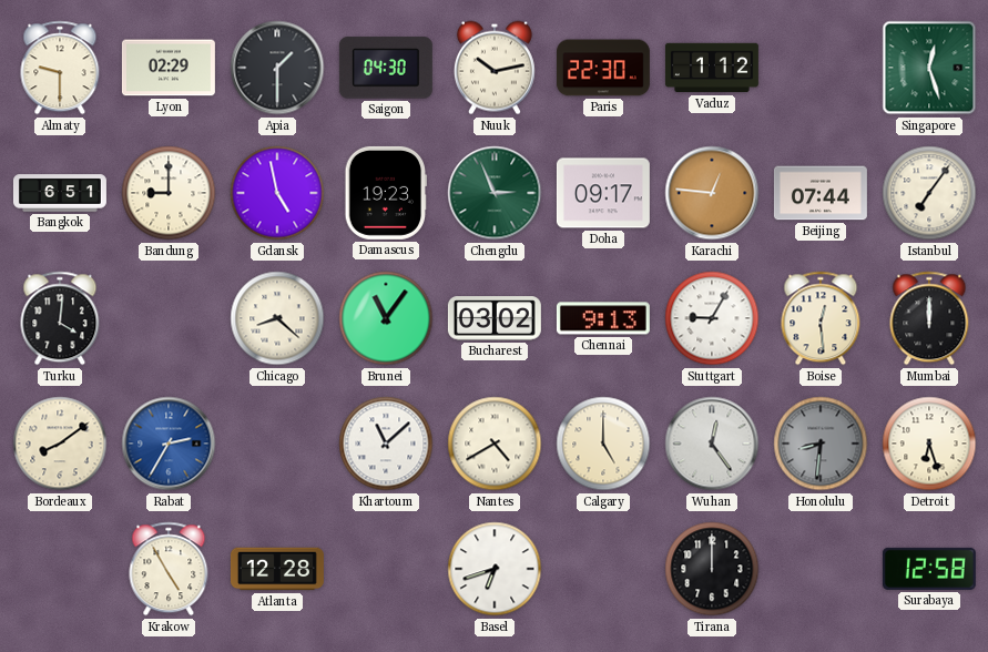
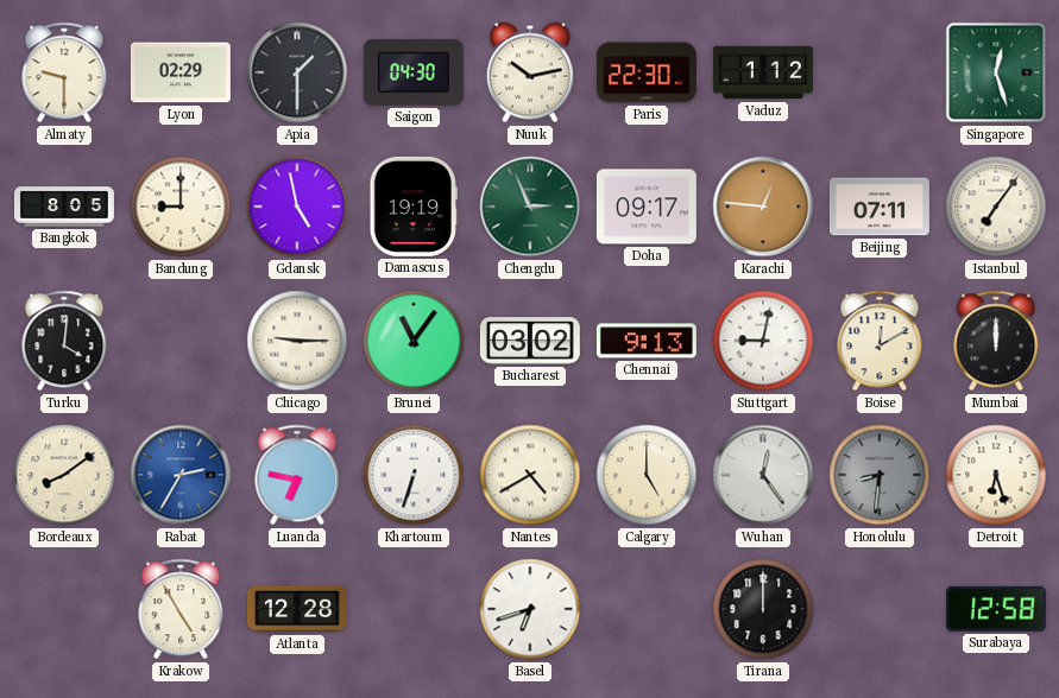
Bangkok: 6:51 -> 8:05 (64, 207)
Damascus: 19:23 -> 19:19 (414, 207)
Beijing: 07:44 -> 07:11 (880, 207)
Chicago: 8:22 -> 9:15 (297, 341)
Stuttgart: 9:05 -> 9:02 (763, 341)
Boise: 12:29 -> 12:10 (880, 341)
Luanda: none -> 6:47 (297, 475)
Khartoum: 11:08 -> 6:33 (414, 475)
